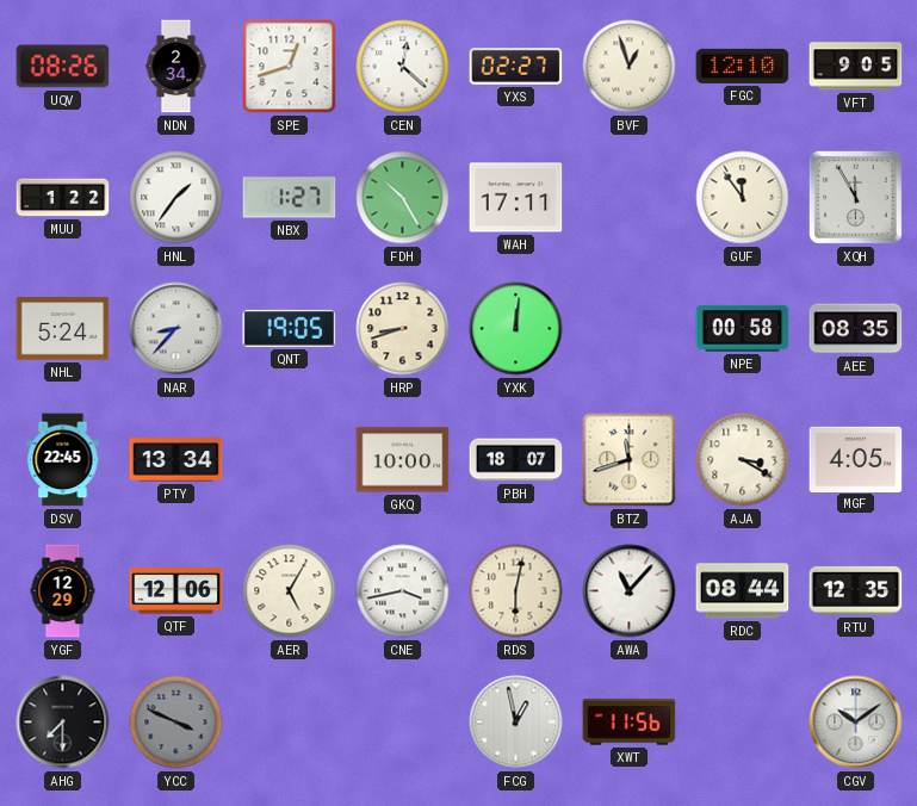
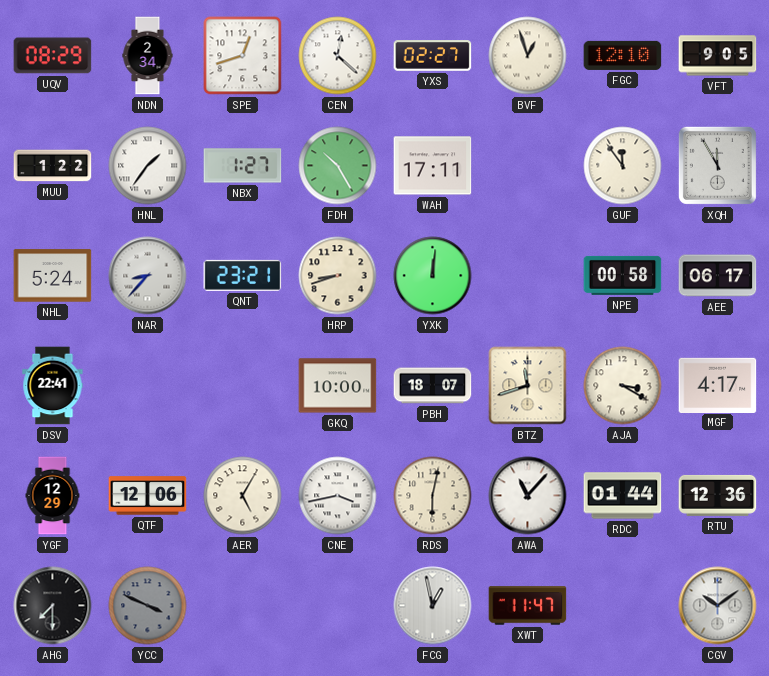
UQV: 08:26 -> 08:29 (53, 56)
QNT: 19:05 -> 23:21 (243, 275)
AEE: 08:35 -> 06:17 (718, 276)
DSV: 22:45 -> 22:41 (53, 386)
PTY: 13:34 -> none (176, 460)
MGF: 4:05 -> 4:17 (718, 385)
RDC: 08:44 -> 01:44 (623, 496)
RTU: 12:35 -> 12:36 (718, 495)
XWT: 11:56 -> 11:47 (528, 606)
